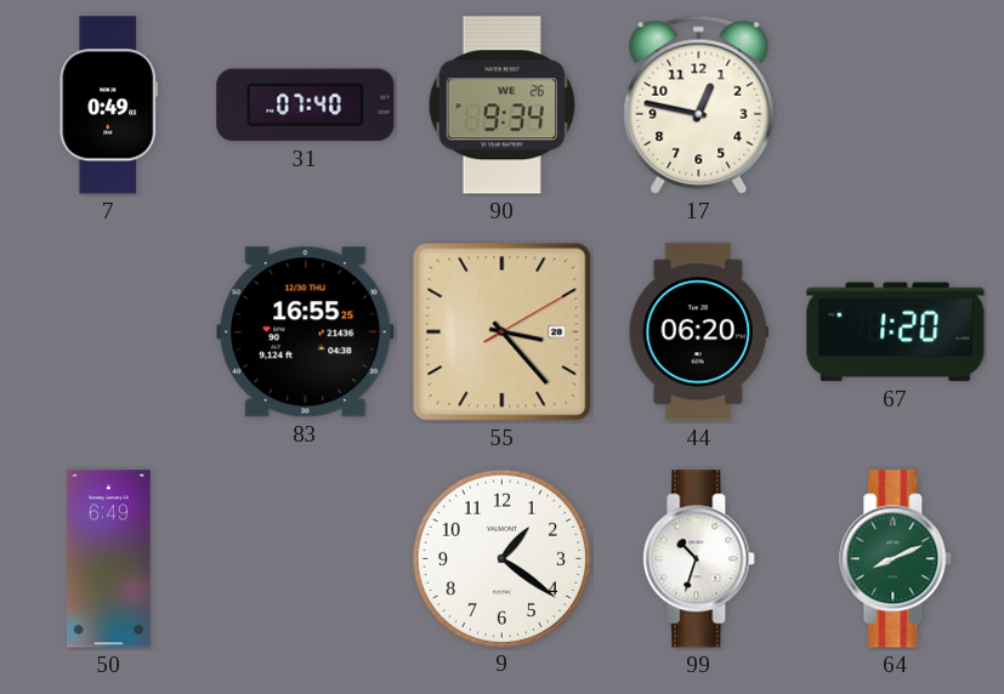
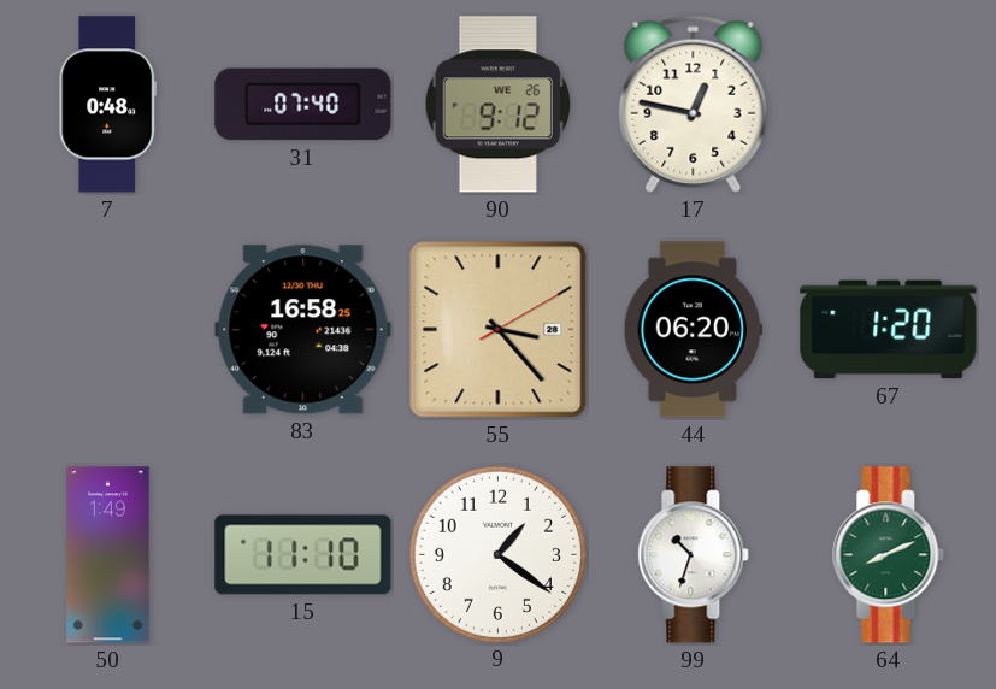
7: 0:49 -> 0:48 (108, 105)
90: 9:34 -> 9:12 (497, 105)
83: 16:55 -> 16:58 (303, 330)
50: 6:49 -> 1:49 (108, 555)
15: none -> 11:10 (303, 555)
